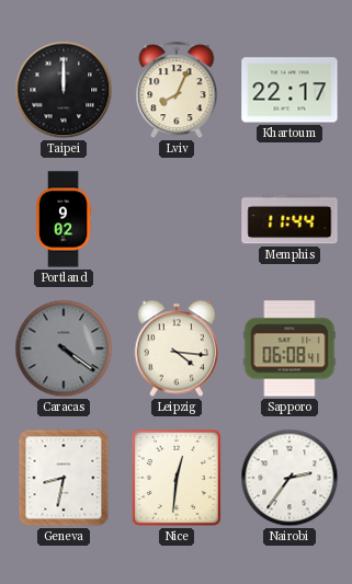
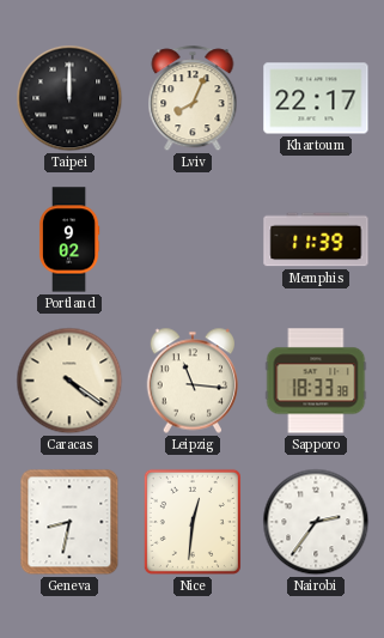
Memphis: 11:44 -> 11:39 (316, 239)
Caracas dial: grey -> cream (69, 381)
Leipzig: 4:16 -> 11:16 (193, 381)
Sapporo: 06:08 -> 18:33 (316, 381)
